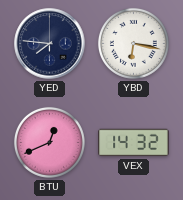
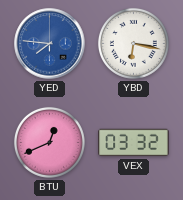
YED dial: navy -> blue (50, 44)
VEX: 14:32 -> 03:32 (134, 143)
